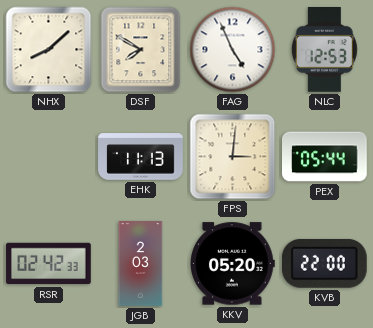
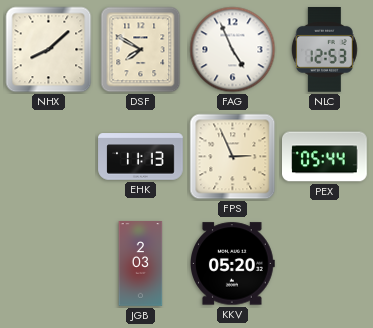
FPS: 3:01 -> 2:56 (233, 157)
RSR: 02:42 -> none (49, 264)
KVB: 22:00 -> none (324, 263)
